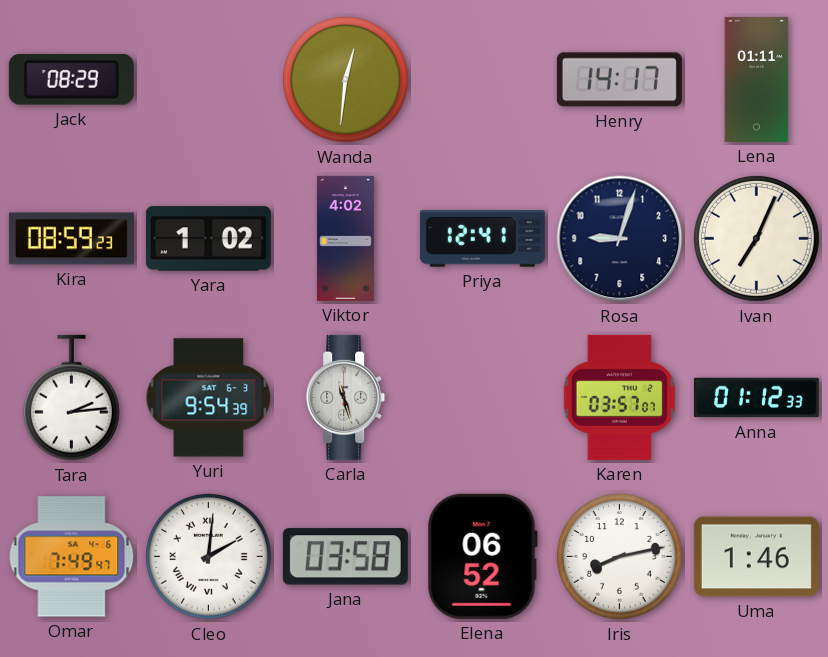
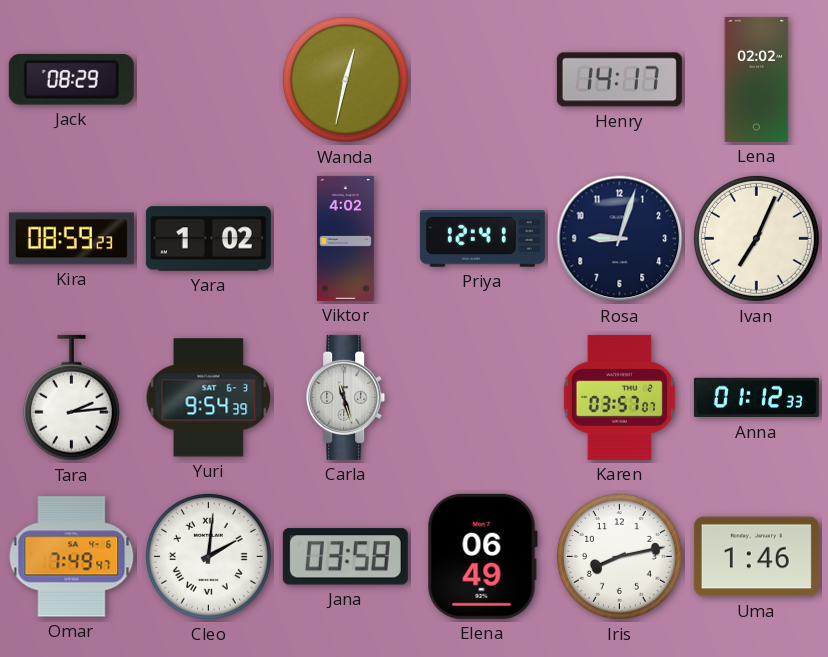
Wanda: 12:31 -> 12:32 (346, 80)
Lena: 01:11 -> 02:02 (757, 79)
Elena: 06:52 -> 06:49 (482, 556)
